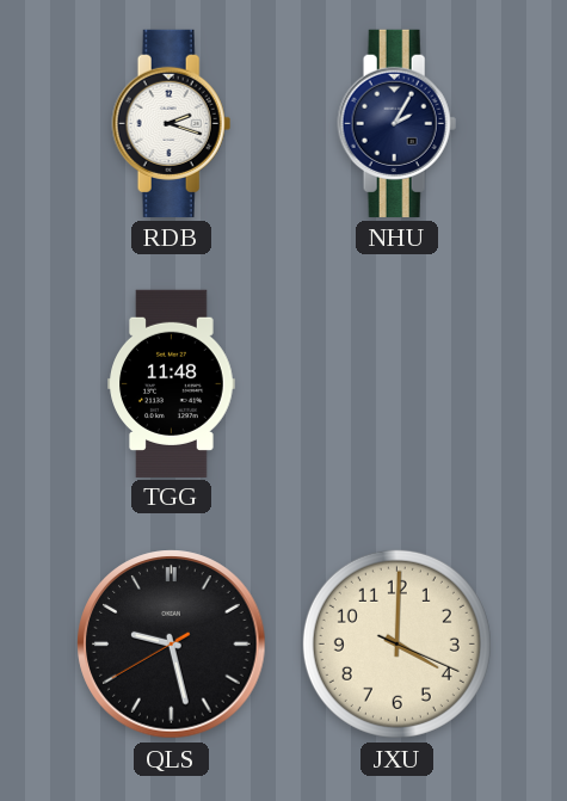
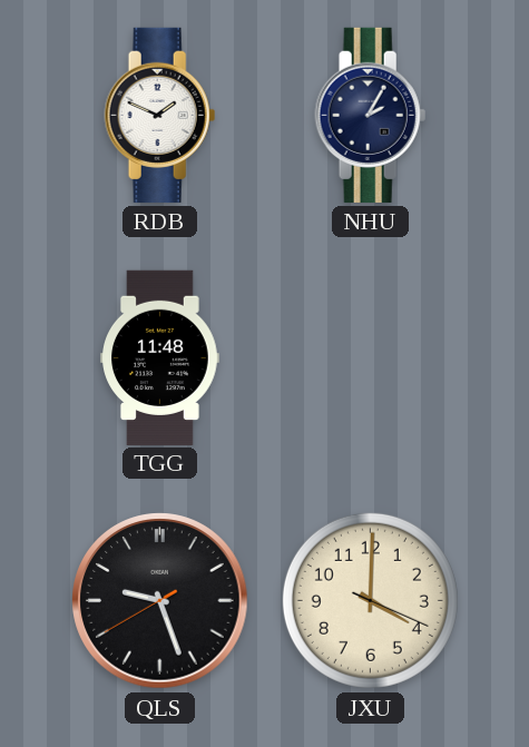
RDB: 2:18 -> 1:49 (160, 115)
QLS: 9:27 -> 9:26 (160, 601)
